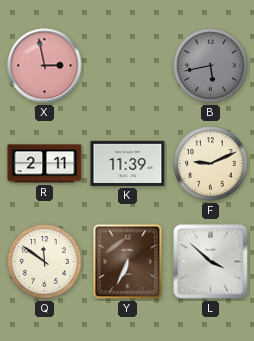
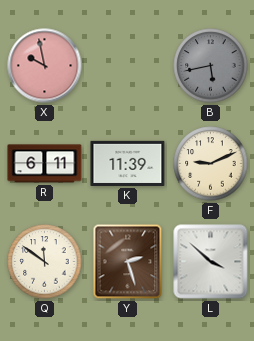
X: 2:58 -> 9:58 (45, 66)
R: 2:11 -> 6:11 (45, 164)
Y: 6:34 -> 2:27 (128, 262)
